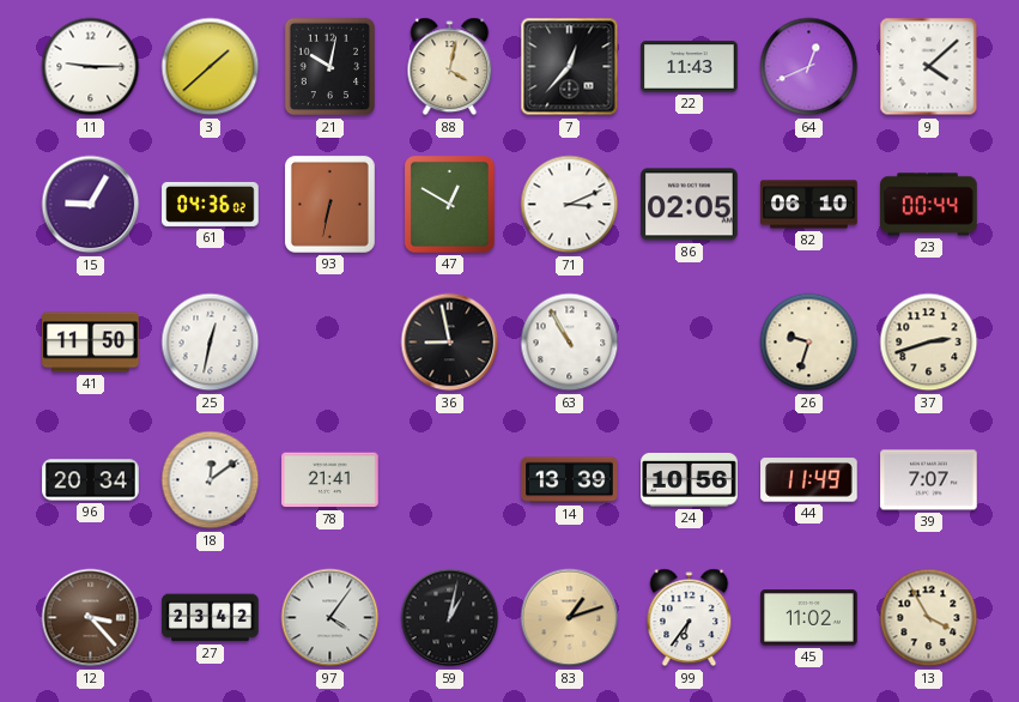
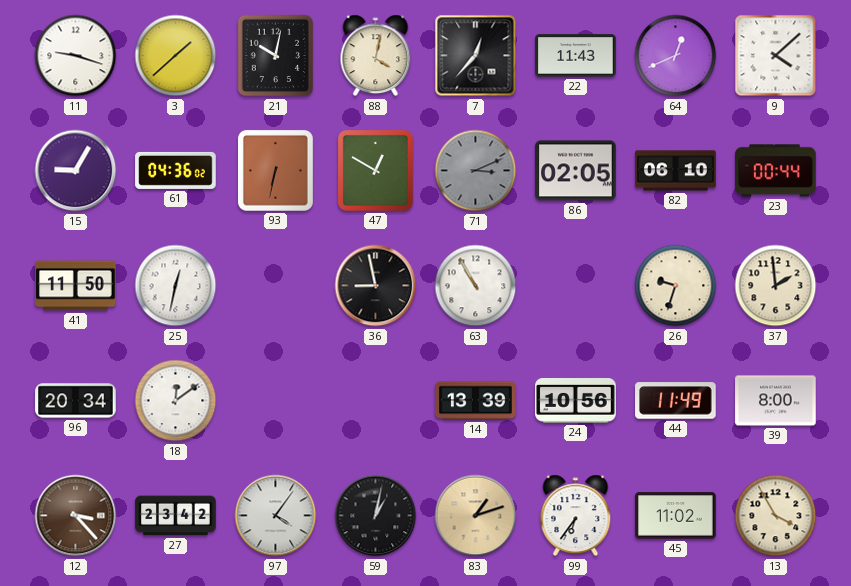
11: 9:15 -> 9:18 (76, 56)
71 dial: white -> grey (476, 171)
37: 2:42 -> 1:59 (776, 286)
78: 21:41 -> none (330, 480)
39: 7:07 -> 8:00 (776, 401)
